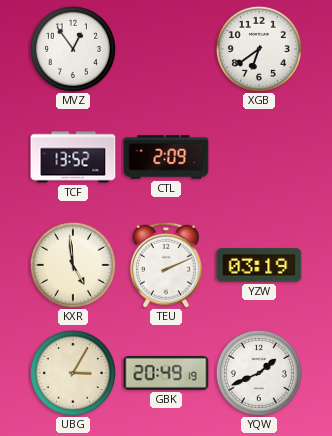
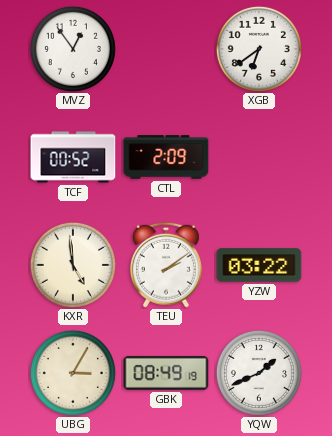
TCF: 13:52 -> 00:52 (73, 157)
TEU: 2:11 -> 2:09 (166, 265)
YZW: 03:19 -> 03:22 (259, 265)
GBK: 20:49 -> 08:49 (166, 373)
